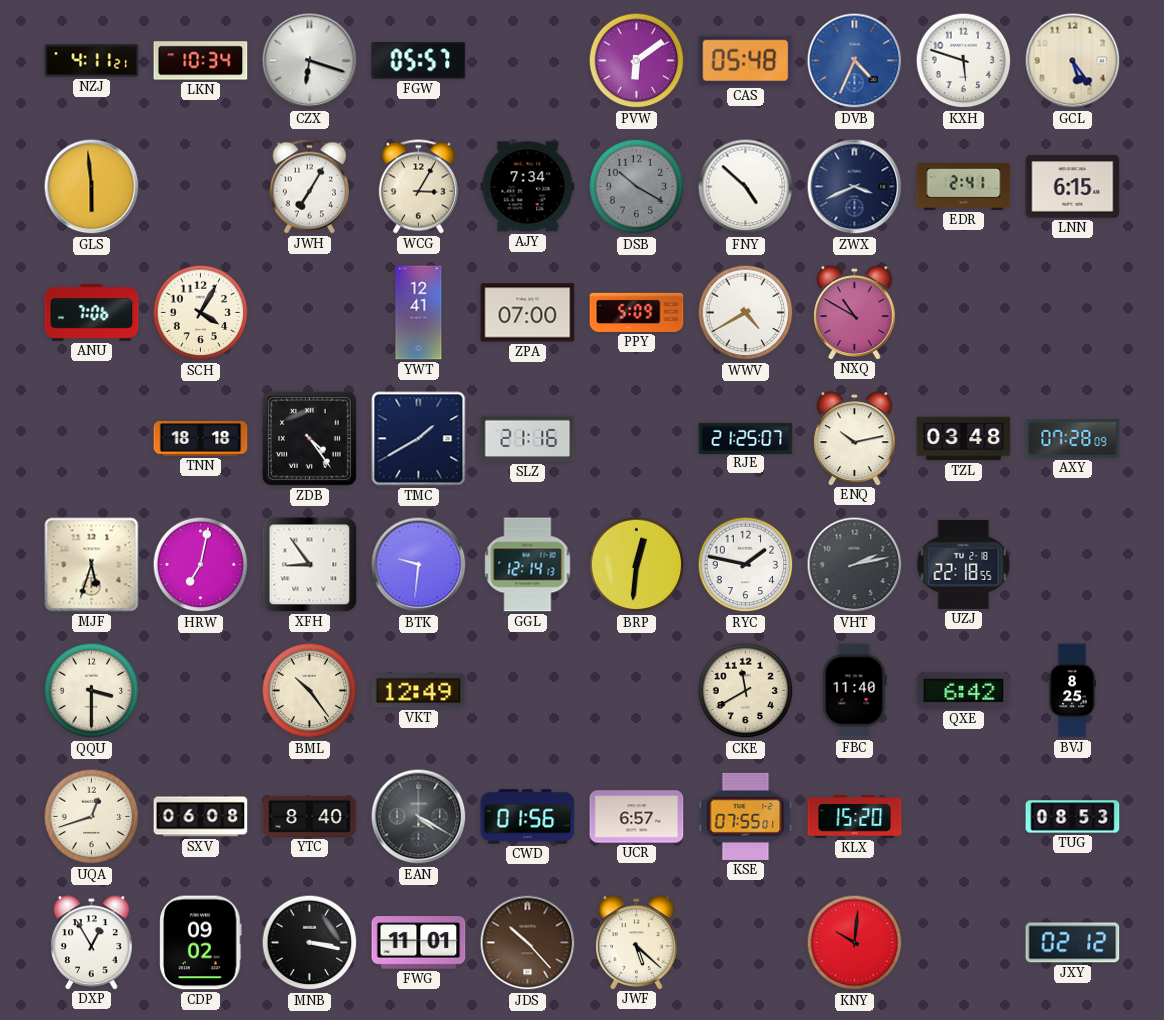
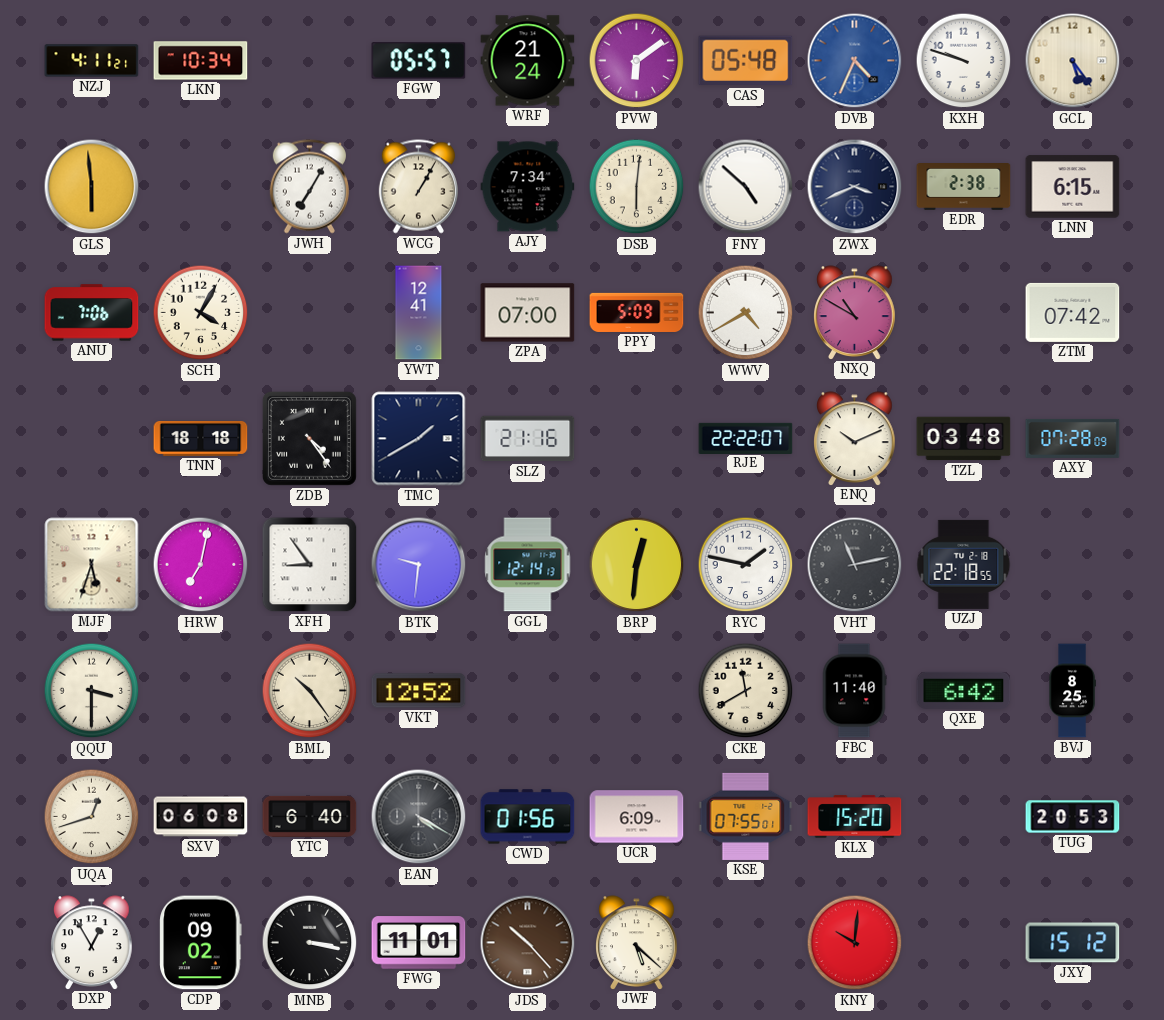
CZX: 6:18 -> none (310, 61)
WRF: none -> 21:24 (528, 61)
KXH: 5:48 -> 9:48 (964, 61)
WCG: 3:05 -> 1:05 (418, 187)
DSB: 10:20 -> 6:01 (637, 187)
DSB dial: grey -> cream (637, 187)
EDR: 2:41 -> 2:38 (964, 187)
ZTM: none -> 07:42 (1073, 312)
RJE: 21:25 -> 22:22 (746, 438)
ENQ: 10:13 -> 10:11 (855, 438)
VHT: 2:13 -> 11:13 (855, 565)
VKT: 12:49 -> 12:52 (419, 691)
YTC: 8:40 -> 6:40 (310, 816)
UCR: 6:57 -> 6:09 (637, 817)
TUG: 08:53 -> 20:53 (1073, 817)
JXY: 02:12 -> 15:12 (1073, 943)
